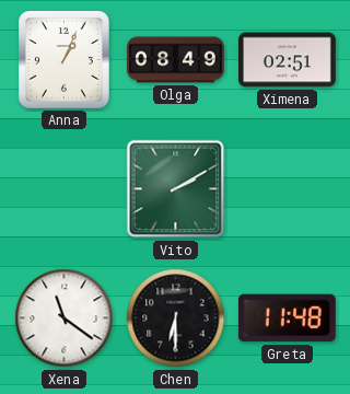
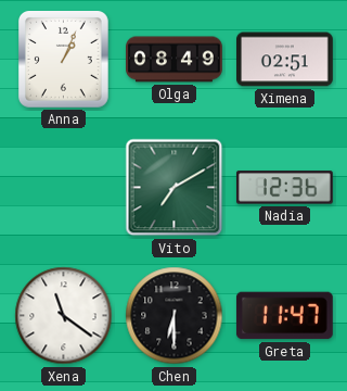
Vito: 2:10 -> 7:10 (175, 188)
Nadia: none -> 12:36 (285, 188)
Greta: 11:48 -> 11:47 (284, 316)
